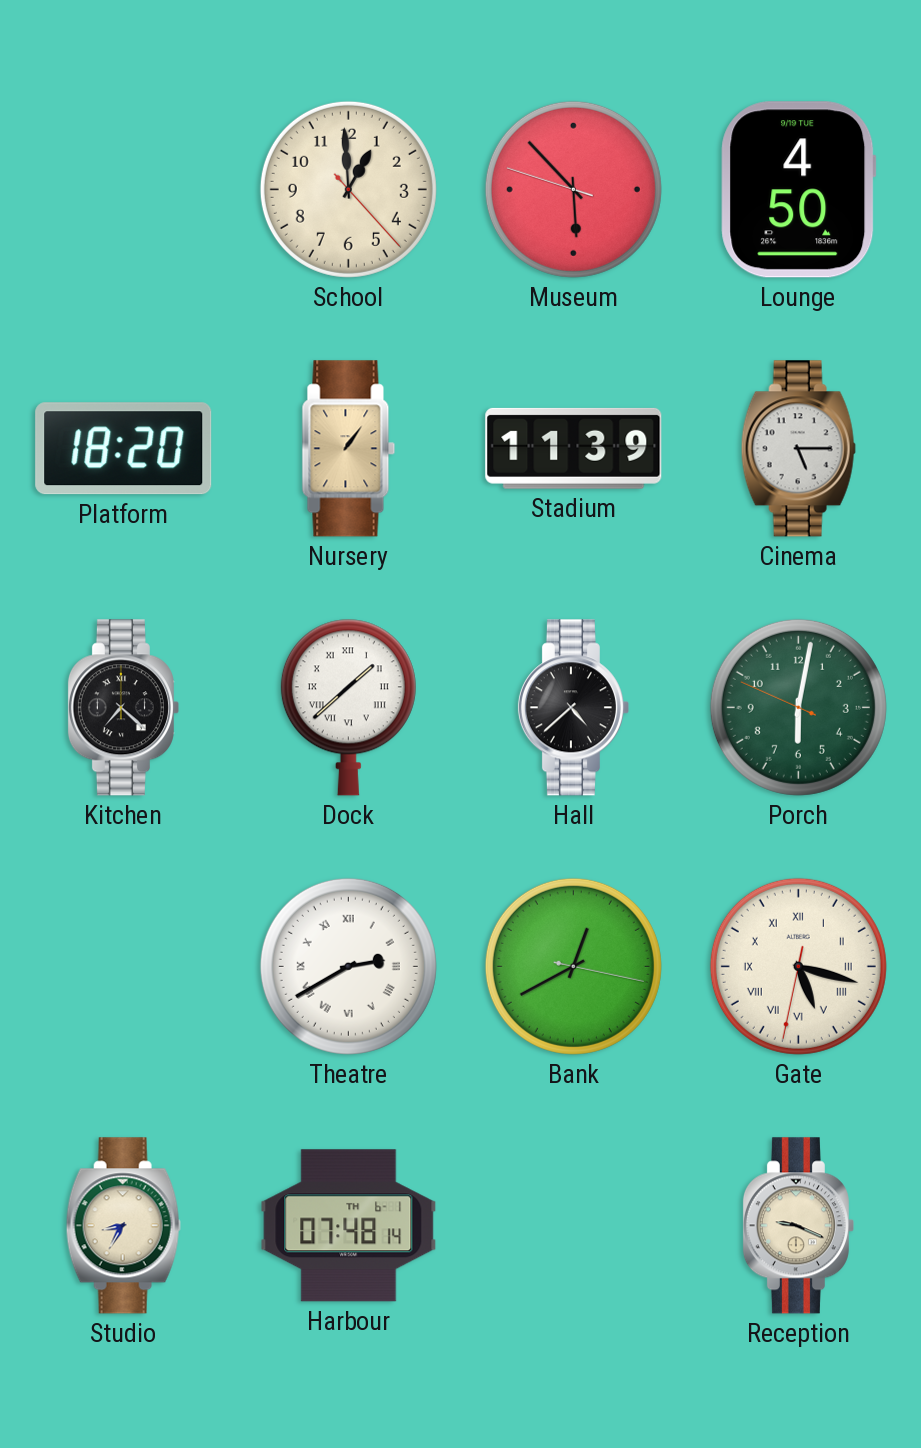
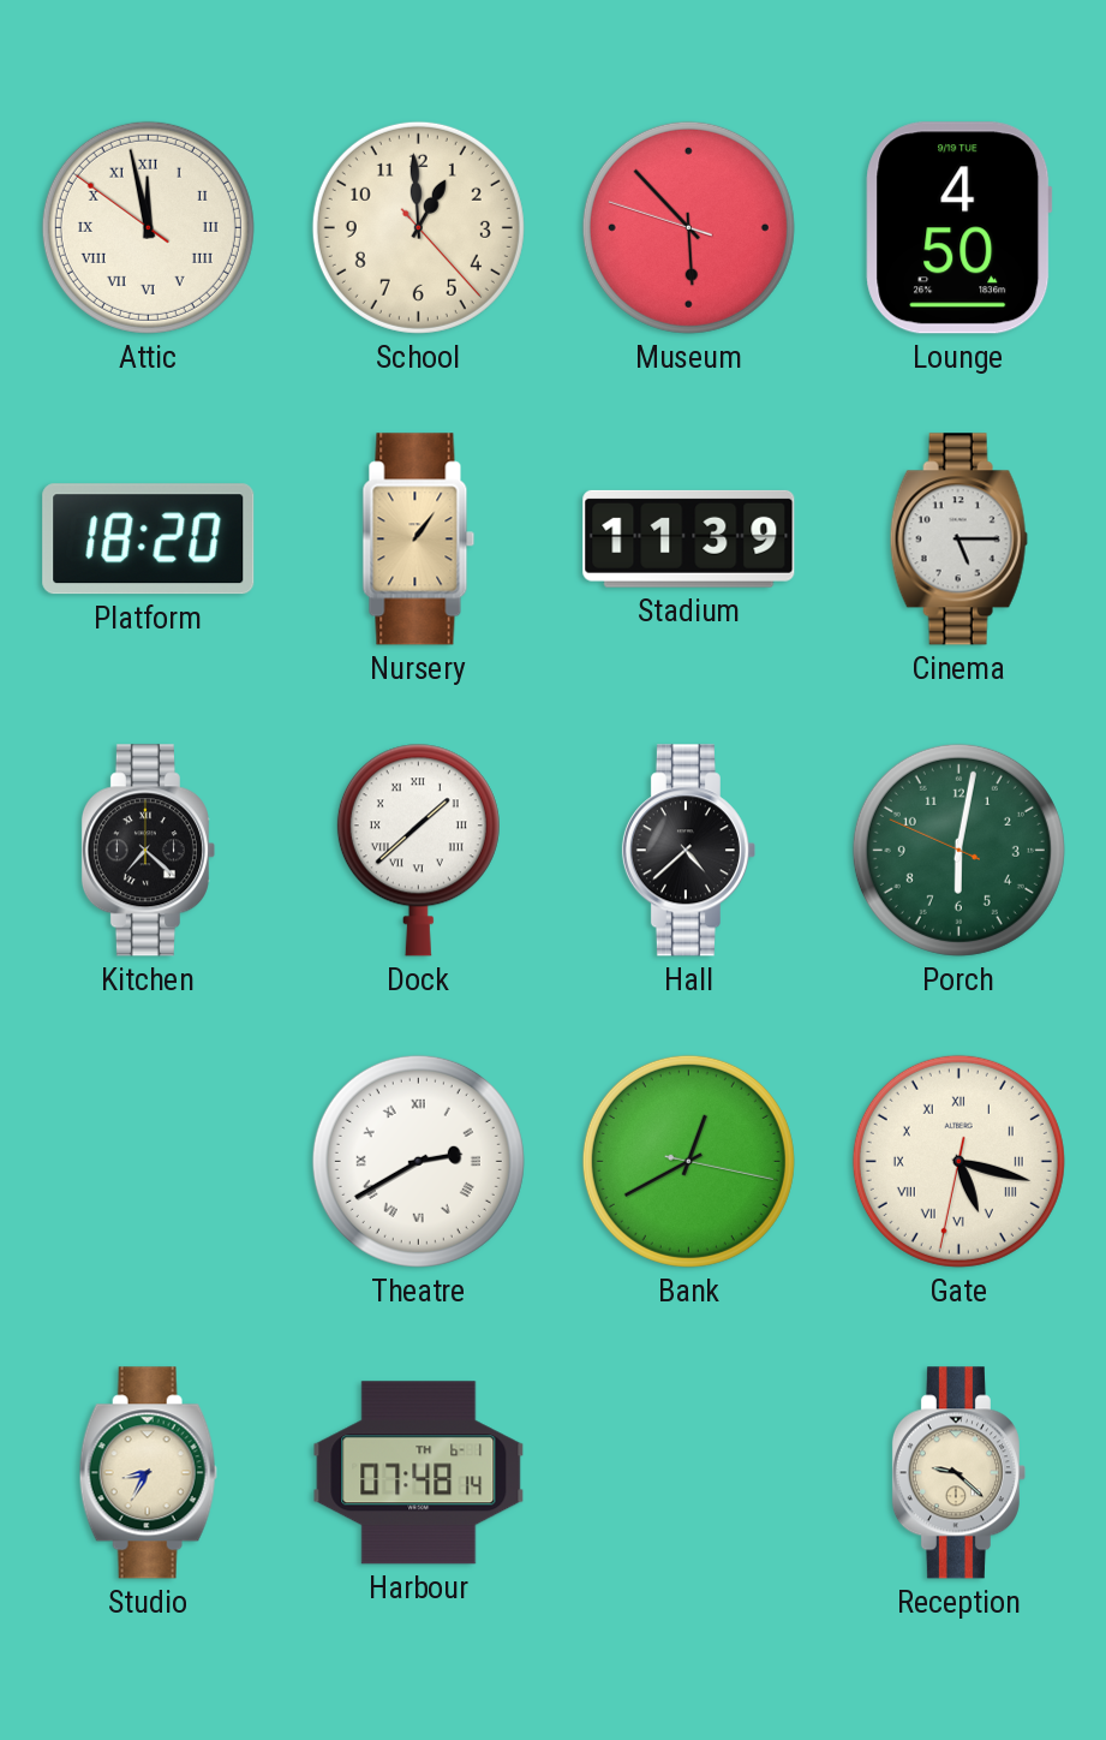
Attic: none -> 11:57 (148, 227)
Reception: 9:19 -> 9:22 (958, 1473)
